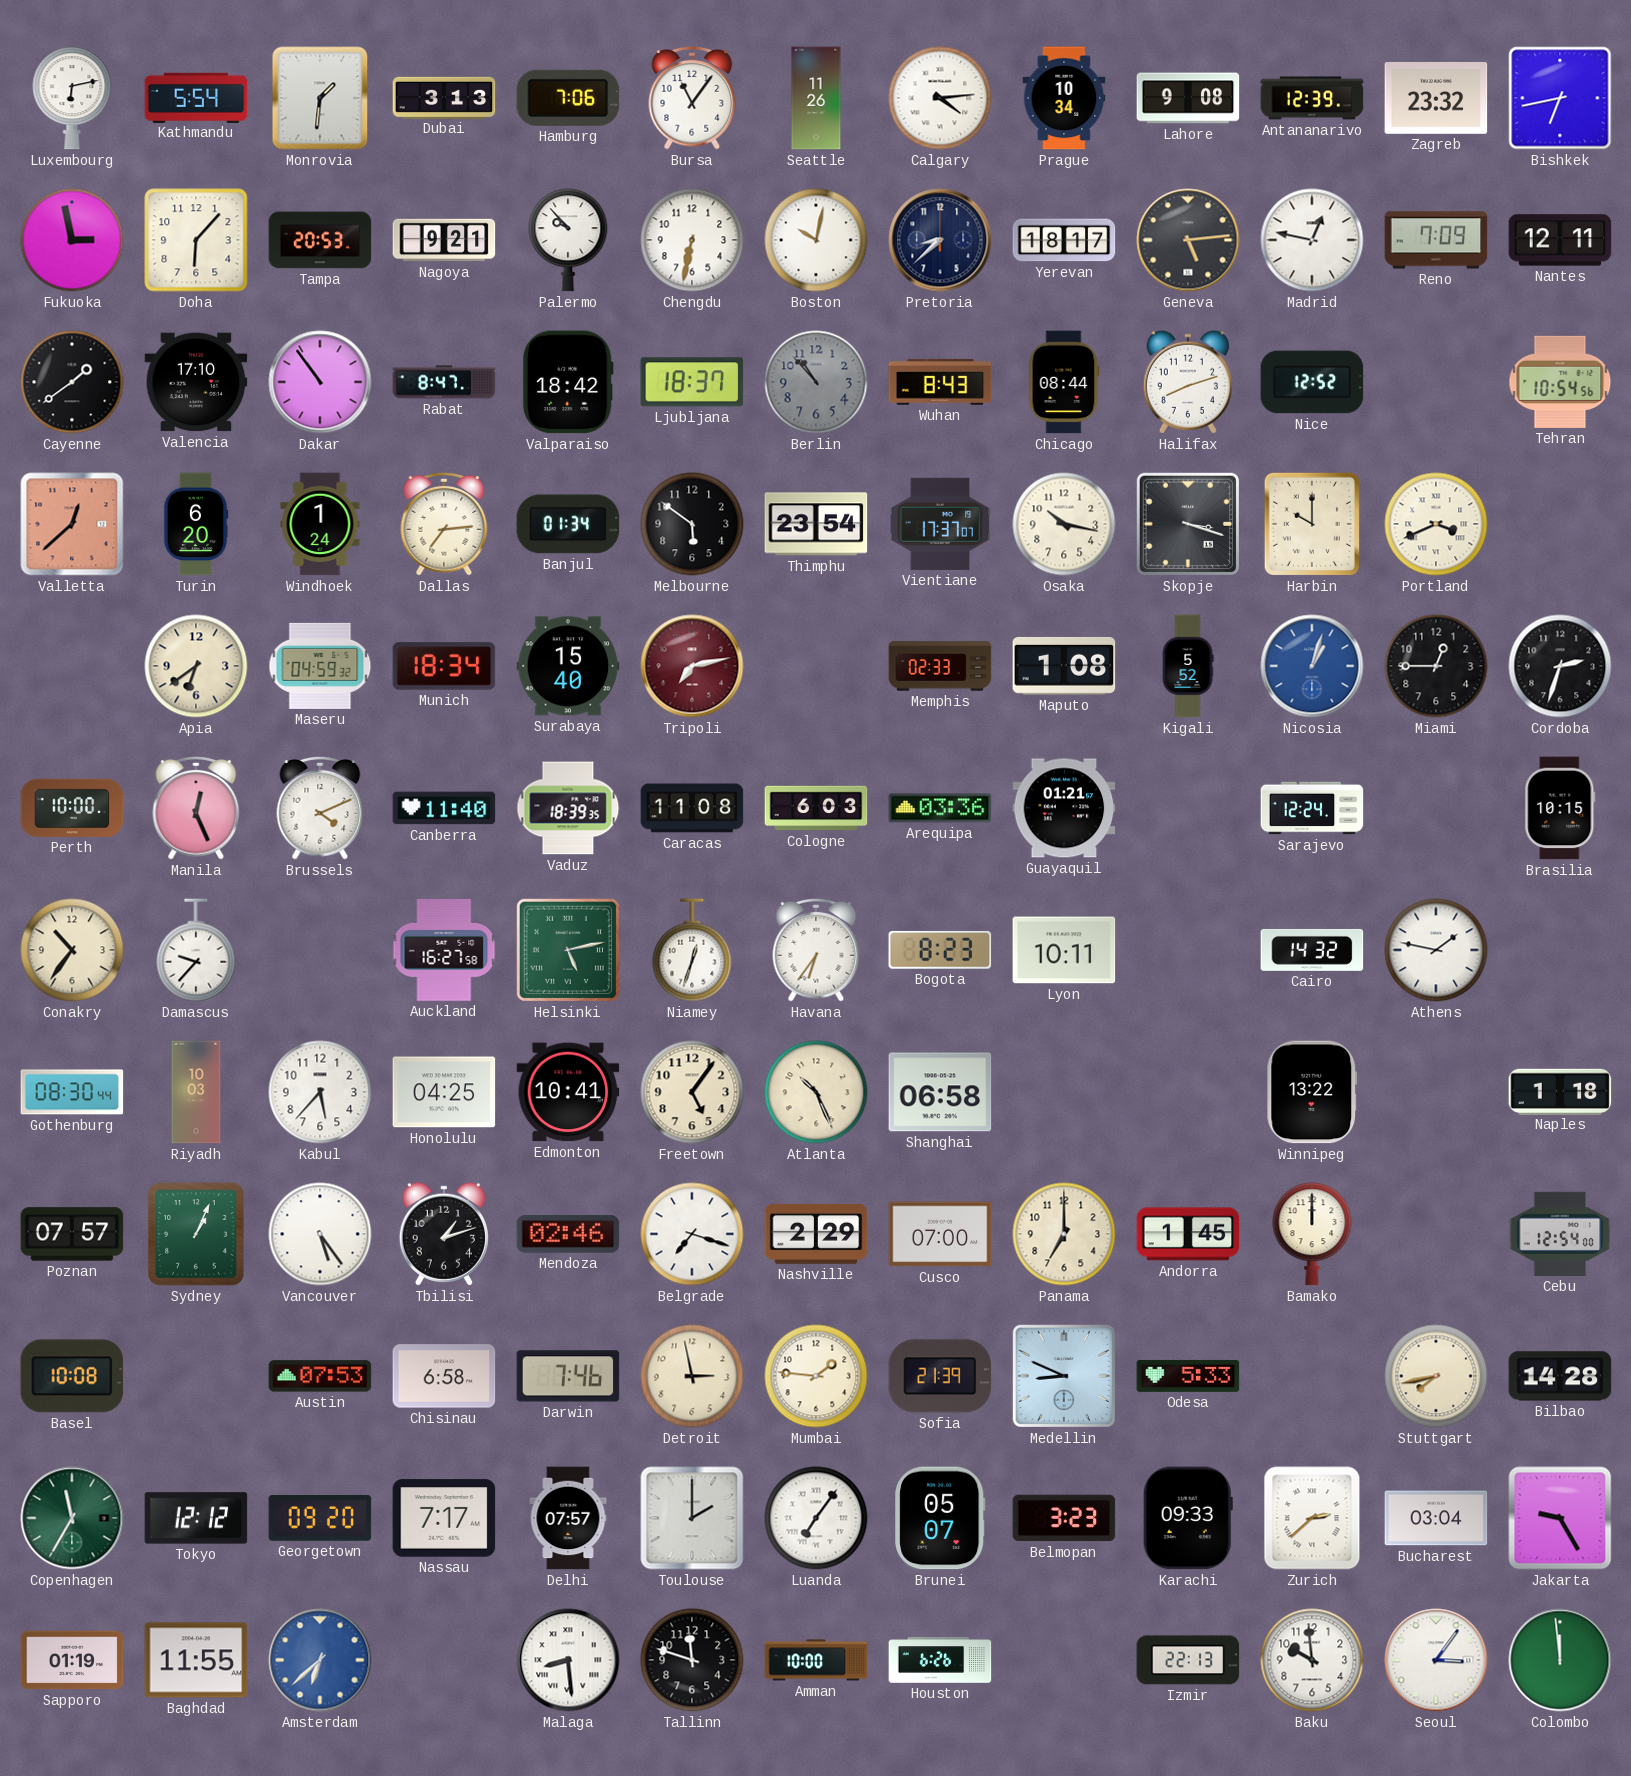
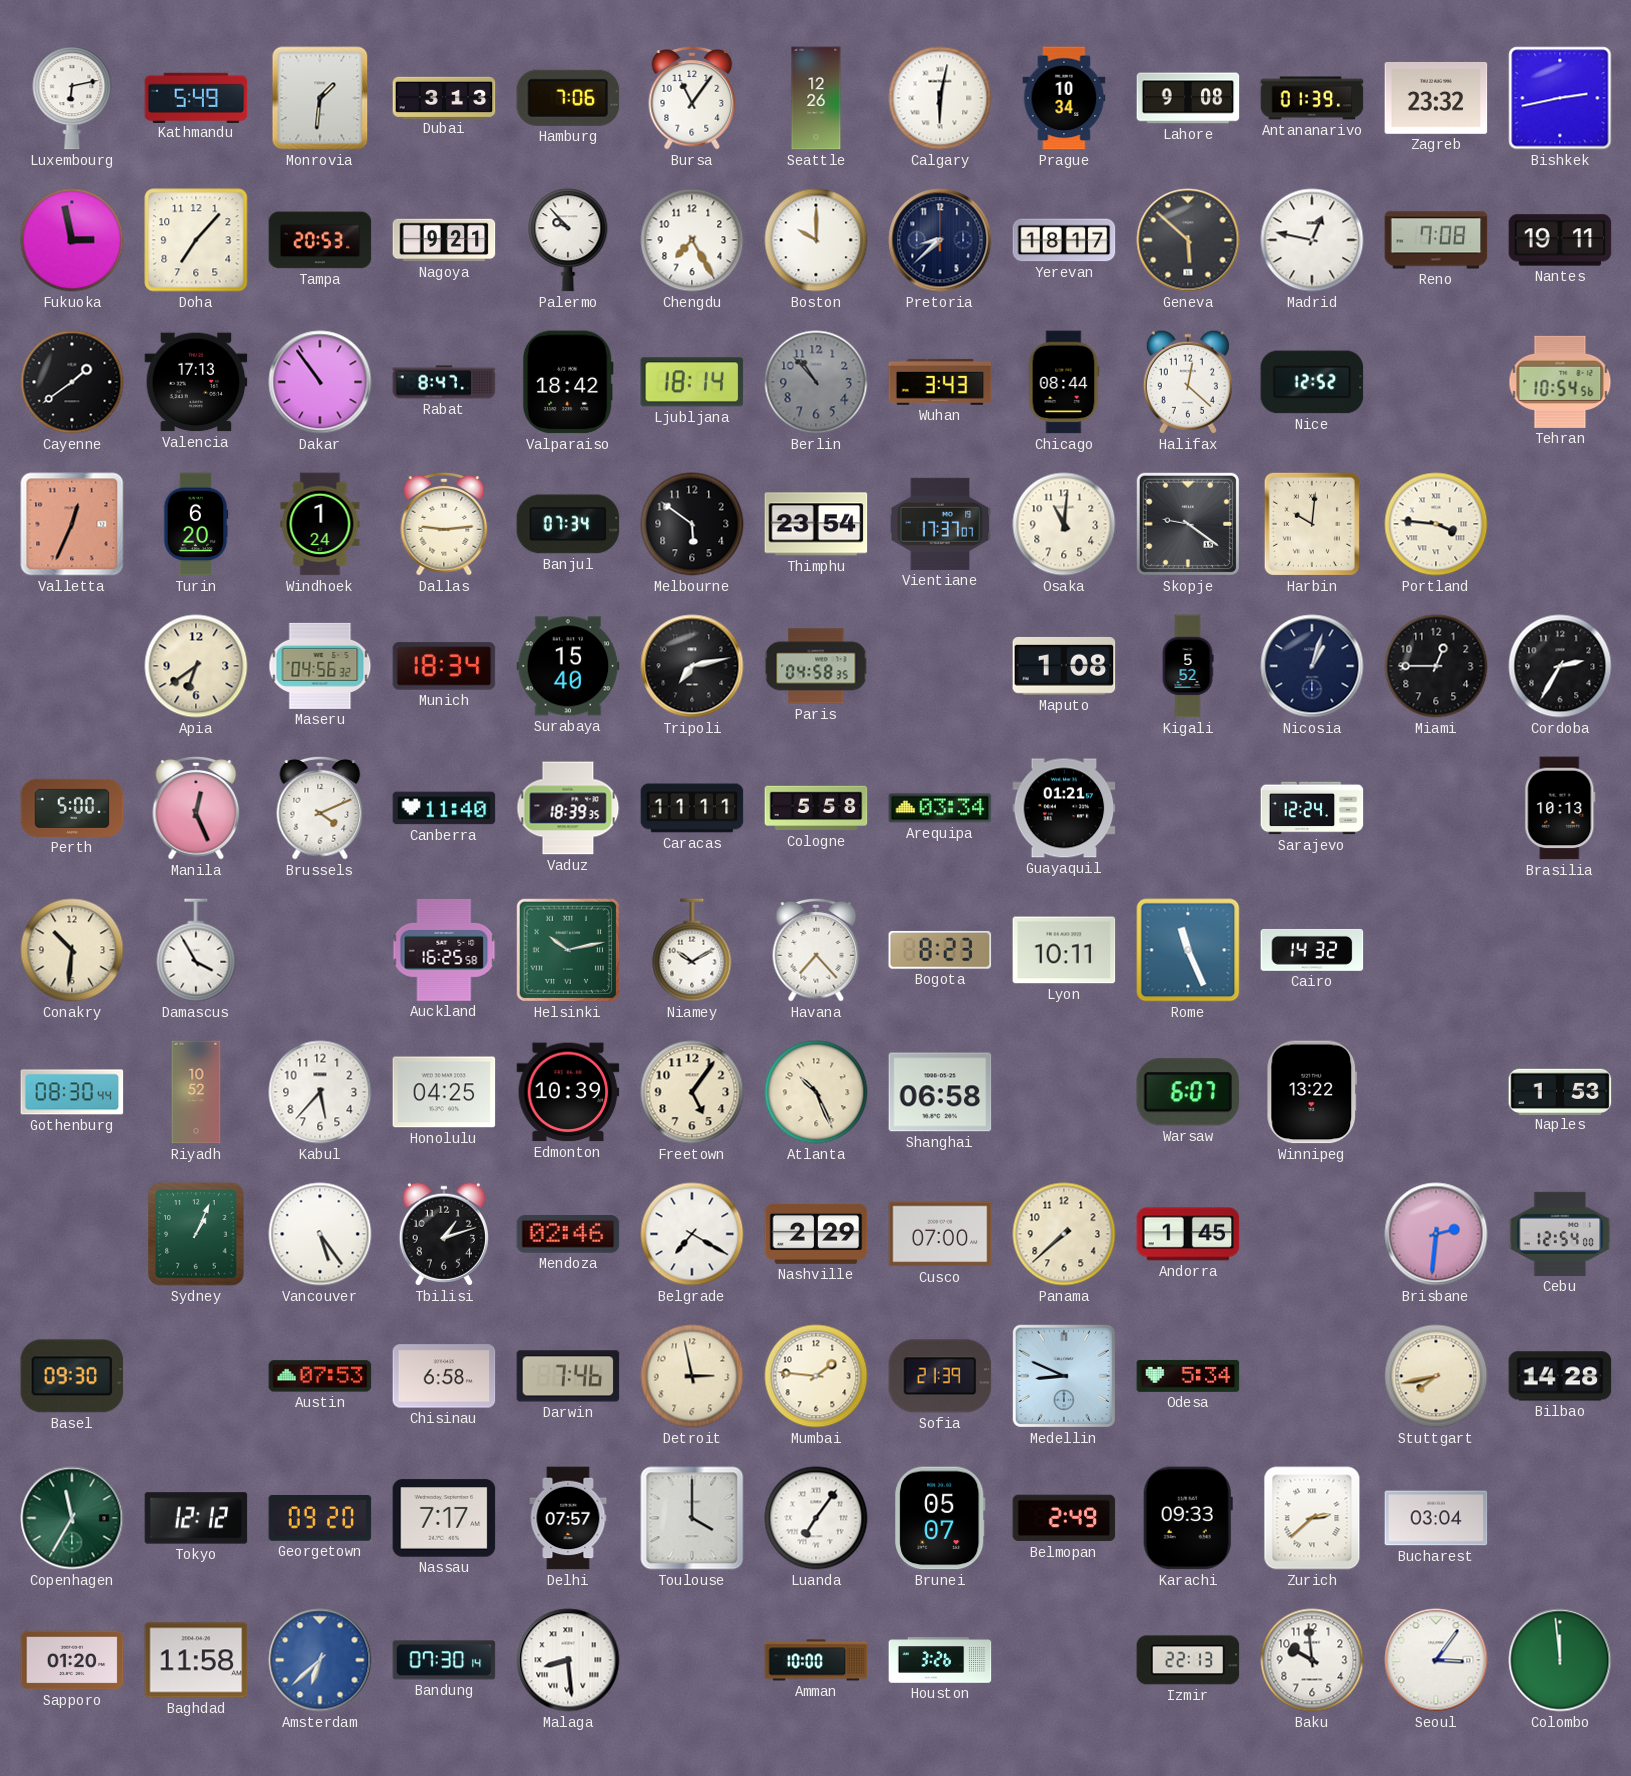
Kathmandu: 5:54 -> 5:49 (196, 97)
Seattle: 11:26 -> 12:26 (816, 98)
Calgary: 4:14 -> 6:02 (940, 98)
Antananarivo: 12:39 -> 01:39 (1312, 98)
Bishkek: 6:43 -> 2:43 (1560, 98)
Doha: 6:07 -> 7:07 (196, 240)
Chengdu: 6:32 -> 7:25 (692, 240)
Boston: 10:02 -> 10:00 (816, 240)
Geneva: 5:14 -> 5:52 (1188, 240)
Reno: 7:09 -> 7:08 (1436, 240)
Nantes: 12:11 -> 19:11 (1560, 240)
Valencia: 17:10 -> 17:13 (196, 382)
Ljubljana: 18:37 -> 18:14 (692, 382)
Wuhan: 8:43 -> 3:43 (940, 382)
Halifax: 8:12 -> 12:22 (1188, 382)
Valletta: 12:38 -> 12:34 (72, 524)
Dallas: 7:14 -> 9:14 (444, 525)
Banjul: 01:34 -> 07:34 (568, 524)
Osaka: 10:17 -> 11:01 (1064, 524)
Skopje: 3:18 -> 9:21 (1188, 524)
Harbin: 10:00 -> 10:01 (1312, 524)
Portland: 3:41 -> 3:46 (1436, 524)
Maseru: 04:59 -> 04:56 (320, 666)
Tripoli dial: burgundy -> black (692, 666)
Paris: none -> 04:58 (816, 666)
Memphis: 02:33 -> none (940, 666)
Nicosia dial: blue -> navy (1312, 666)
Cordoba: 2:33 -> 2:35 (1560, 666)
Perth: 10:00 -> 5:00 (72, 808)
Caracas: 11:08 -> 11:11 (692, 808)
Cologne: 6:03 -> 5:58 (816, 808)
Arequipa: 03:36 -> 03:34 (940, 808)
Brasilia: 10:15 -> 10:13 (1560, 808)
Conakry: 10:36 -> 10:31 (72, 950)
Damascus: 9:37 -> 3:55 (196, 950)
Auckland: 16:27 -> 16:25 (444, 950)
Helsinki: 5:13 -> 10:13 (568, 950)
Niamey: 12:33 -> 10:10 (692, 950)
Havana: 6:36 -> 7:23 (816, 951)
Rome: none -> 11:26 (1188, 950)
Athens: 1:47 -> none (1436, 950)
Riyadh: 10:03 -> 10:52 (196, 1092)
Edmonton: 10:41 -> 10:39 (568, 1092)
Warsaw: none -> 6:07 (1188, 1092)
Naples: 1:18 -> 1:53 (1560, 1091)
Poznan: 07:57 -> none (72, 1234)
Belgrade: 7:18 -> 7:20 (692, 1234)
Panama: 7:00 -> 7:38 (1064, 1234)
Bamako: 12:00 -> none (1312, 1234)
Brisbane: none -> 2:31 (1436, 1234)
Basel: 10:08 -> 09:30 (72, 1376)
Odesa: 5:33 -> 5:34 (1188, 1376)
Toulouse: 2:00 -> 4:00 (692, 1518)
Belmopan: 3:23 -> 2:49 (1064, 1518)
Jakarta: 9:25 -> none (1560, 1518)
Sapporo: 01:19 -> 01:20 (72, 1660)
Baghdad: 11:55 -> 11:58 (196, 1660)
Bandung: none -> 07:30 (444, 1660)
Tallinn: 11:48 -> none (692, 1660)
Houston: 6:26 -> 3:26 (940, 1660)
